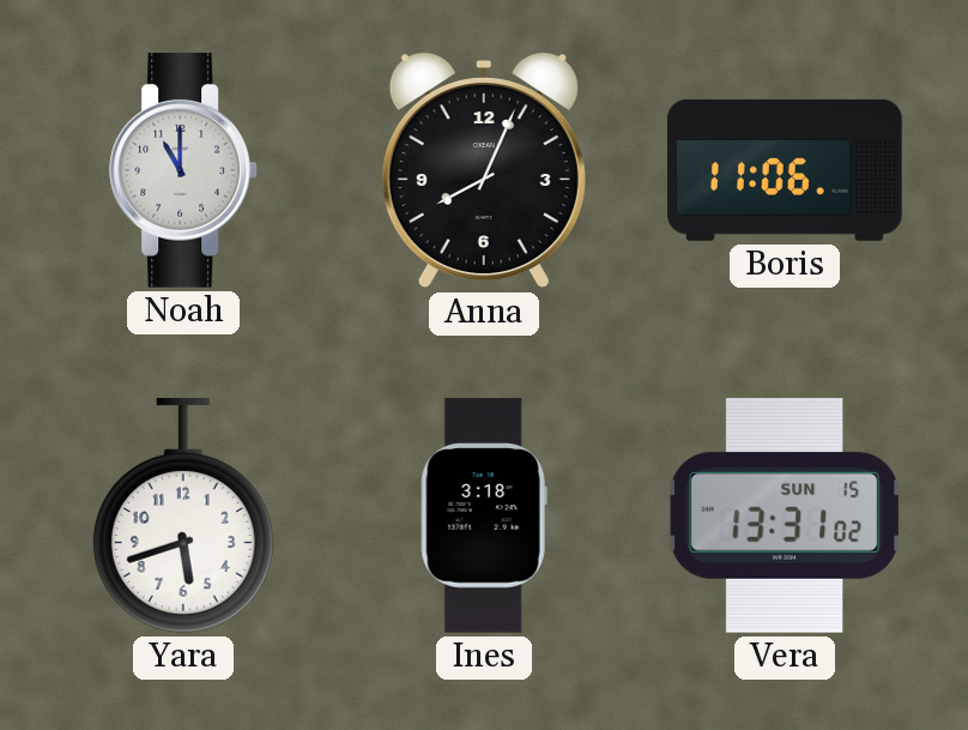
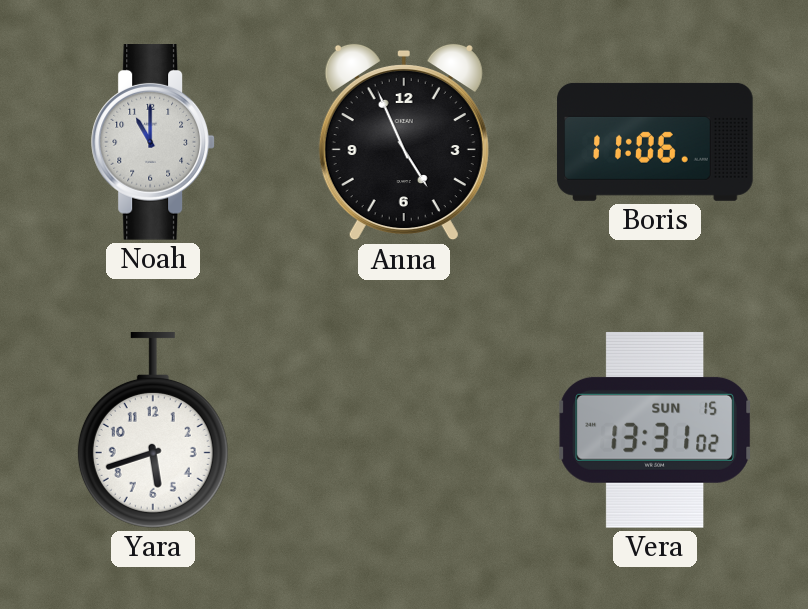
Anna: 8:04 -> 4:56 (404, 142)
Ines: 3:18 -> none (484, 515)
